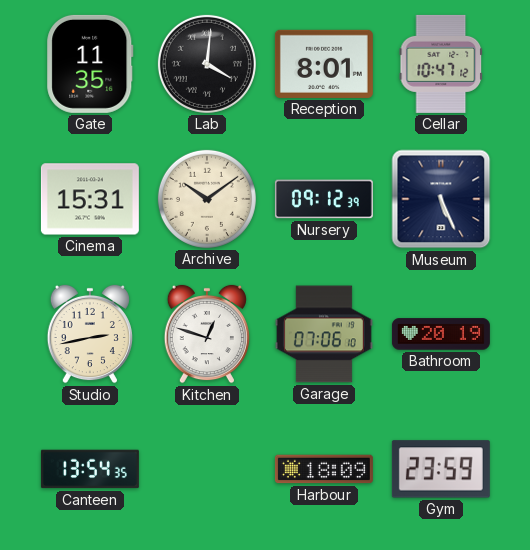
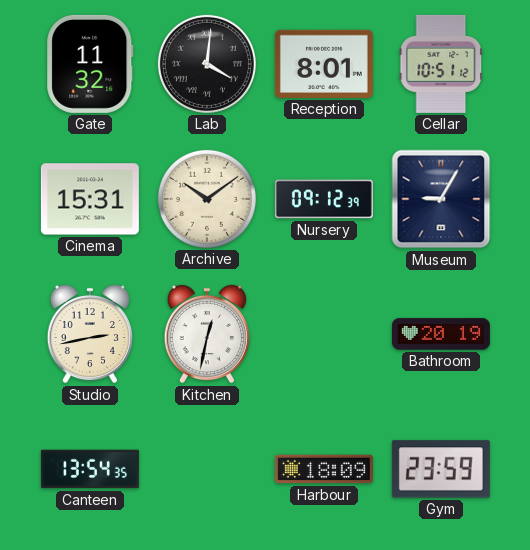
Gate: 11:35 -> 11:32 (90, 64)
Cellar: 10:47 -> 10:51 (441, 64)
Museum: 5:26 -> 9:05 (441, 199)
Kitchen: 12:48 -> 12:32 (207, 334)
Garage: 07:06 -> none (324, 334)
